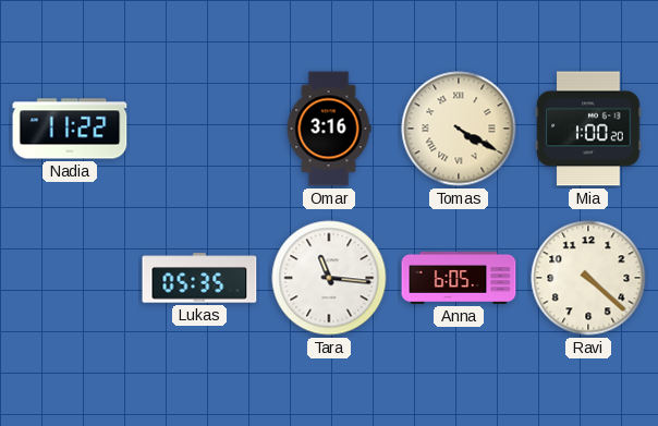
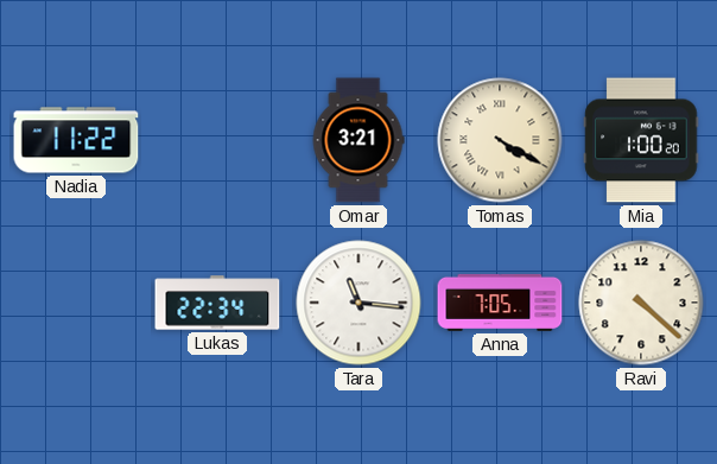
Omar: 3:16 -> 3:21 (358, 140)
Lukas: 05:35 -> 22:34 (217, 303)
Anna: 6:05 -> 7:05 (500, 303)
